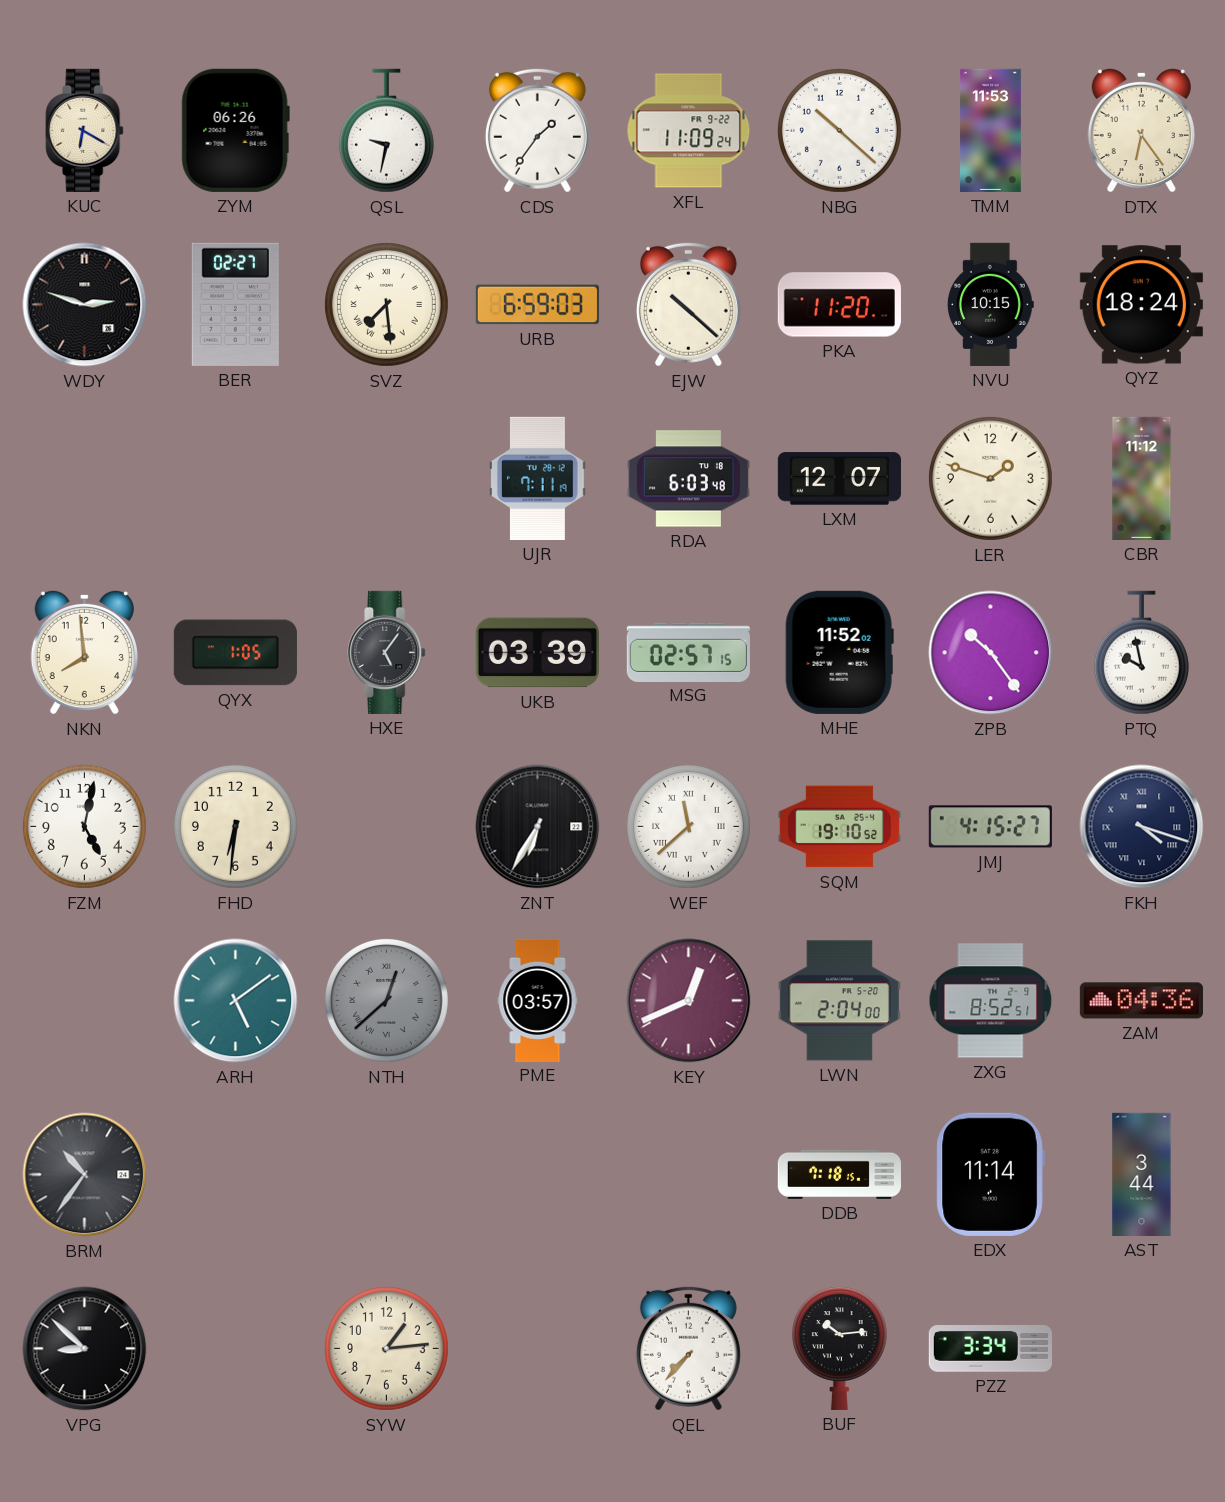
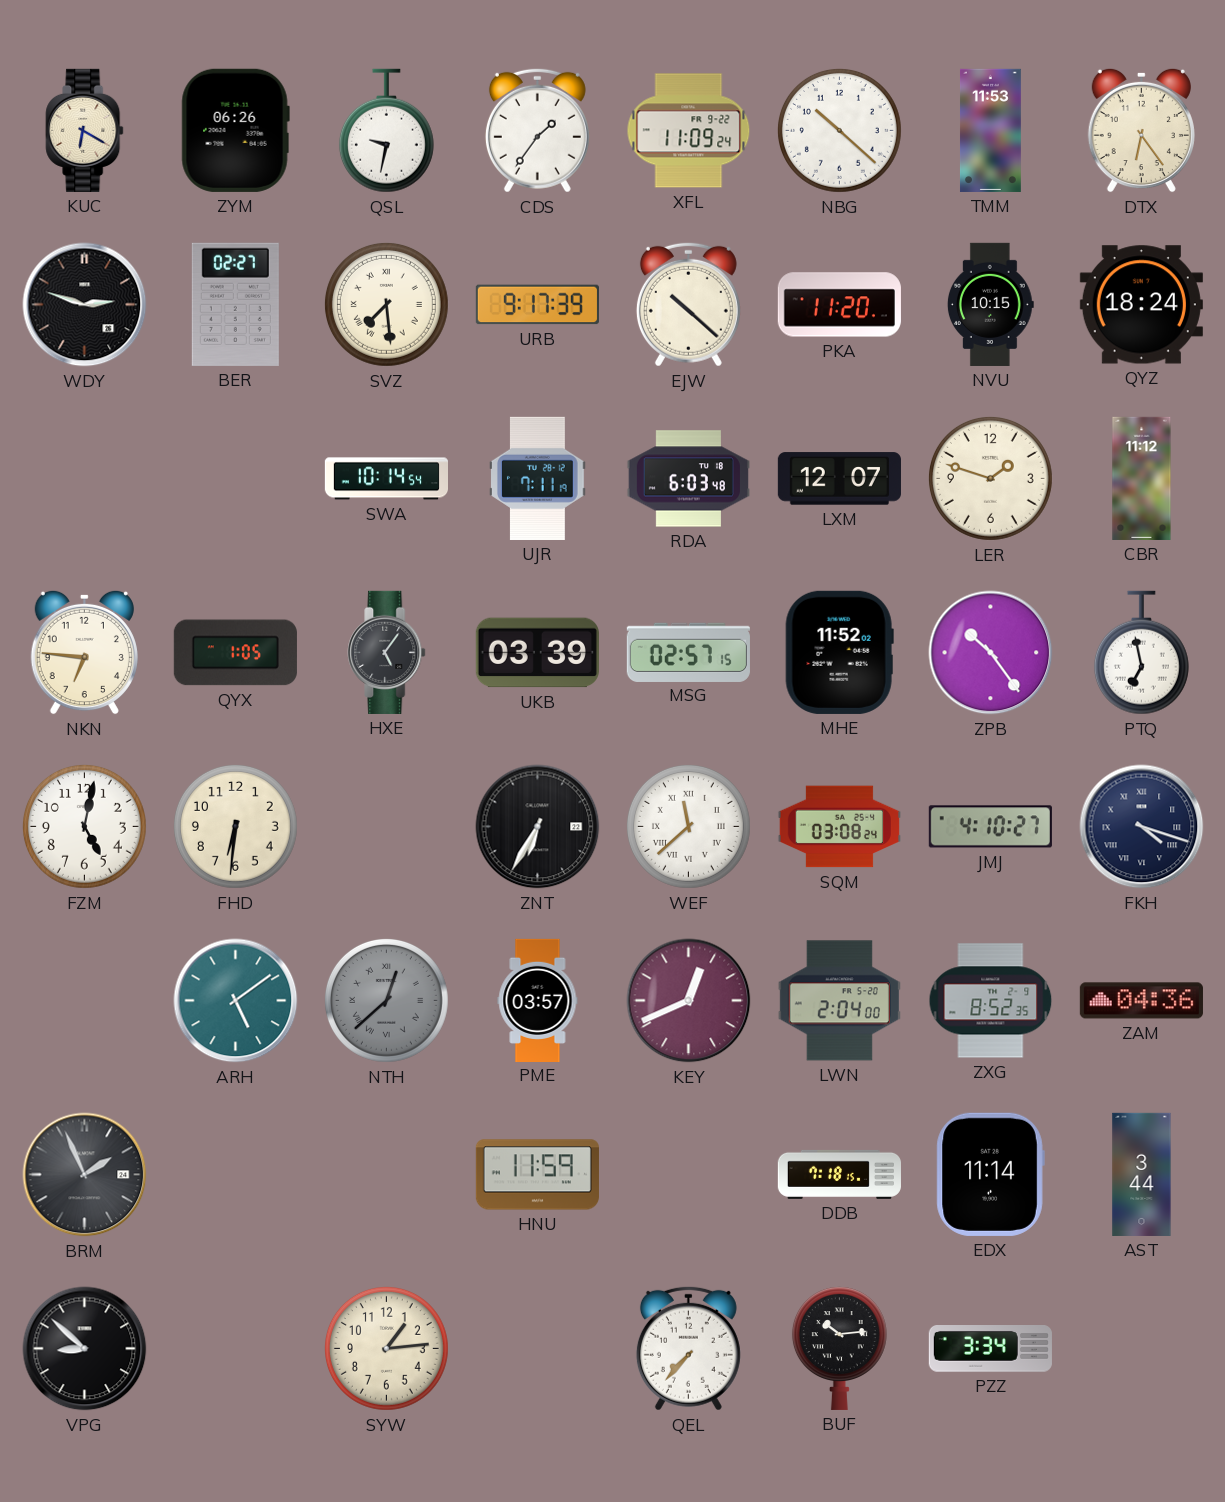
URB: 6:59 -> 9:17 (537, 305)
SWA: none -> 10:14 (386, 479)
NKN: 7:59 -> 6:46 (84, 652)
PTQ: 9:58 -> 6:58 (1141, 653)
SQM: 19:10 -> 03:08 (839, 827)
JMJ: 4:15 -> 4:10 (990, 827)
ZXG: 8:52:51 -> 8:52:35 (991, 1001)
BRM: 10:36 -> 1:56 (85, 1175)
HNU: none -> 11:59 (537, 1175)
